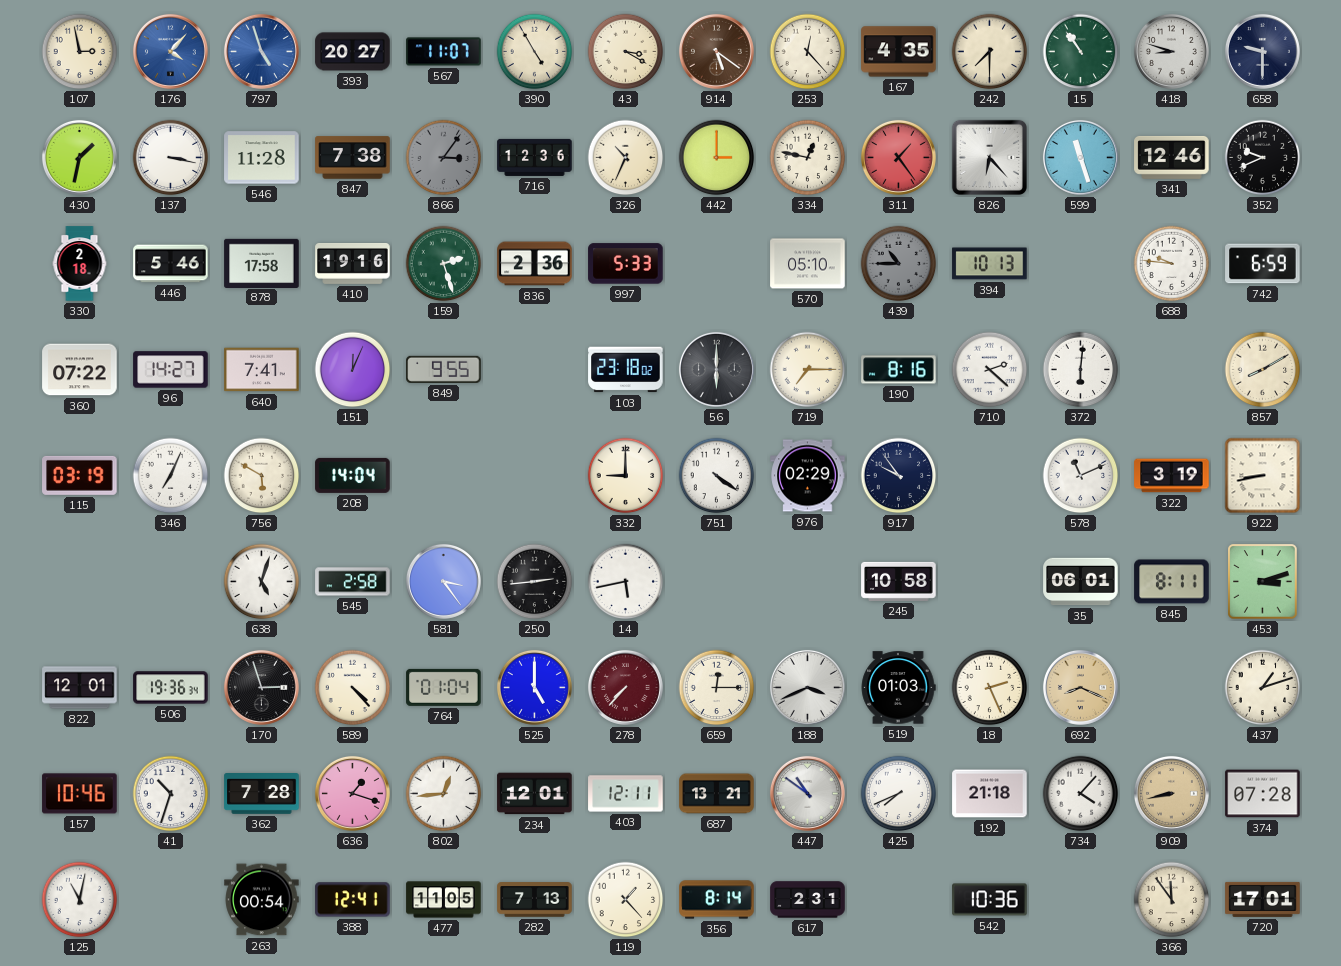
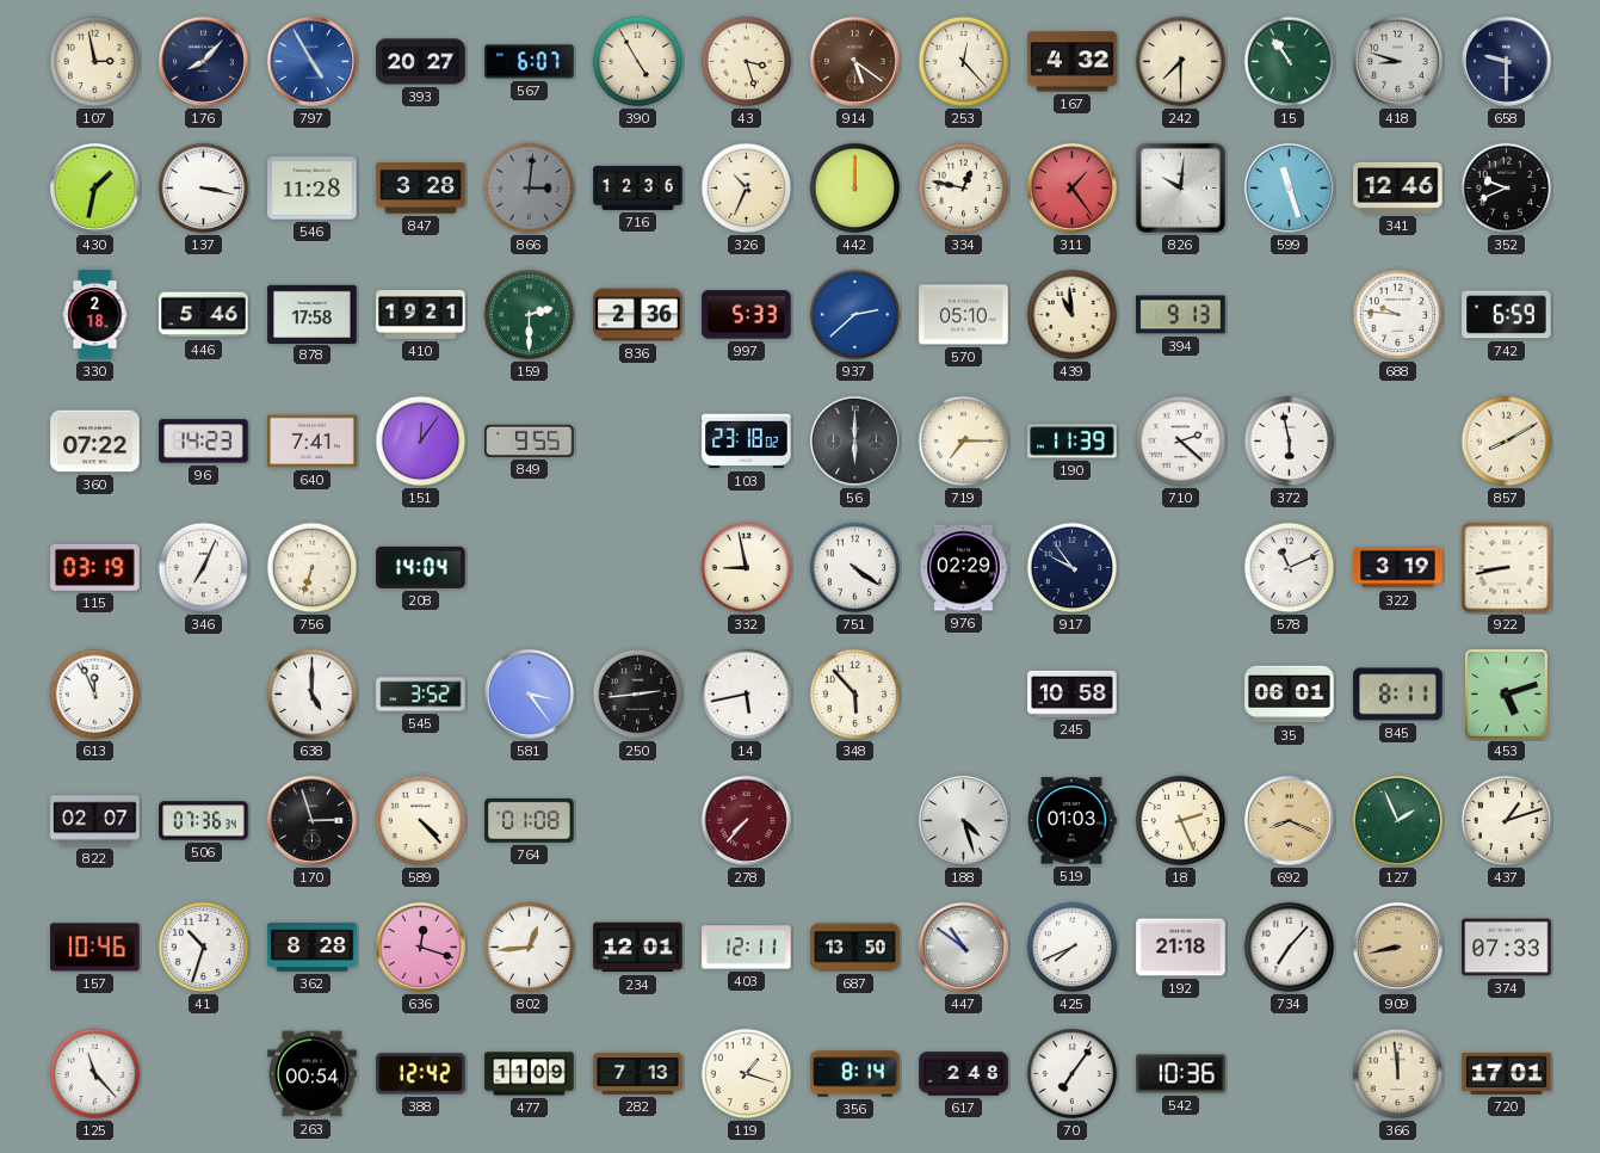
176: 4:07 -> 8:07 (203, 61)
176 dial: blue -> navy (203, 61)
797: 4:57 -> 4:55 (311, 61)
567: 11:07 -> 6:07 (530, 62)
43: 3:20 -> 3:27 (747, 62)
167: 4:35 -> 4:32 (1073, 62)
847: 7:38 -> 3:28 (421, 189)
866: 3:06 -> 3:01 (530, 189)
442: 3:00 -> 12:00 (855, 189)
826: 6:23 -> 10:01 (1180, 187)
410: 19:16 -> 19:21 (421, 315)
159: 2:27 -> 2:30 (530, 315)
937: none -> 2:38 (855, 315)
439: 10:45 -> 10:59 (1073, 315)
439 dial: grey -> cream (1073, 315)
394: 10:13 -> 9:13 (1181, 315)
96: 14:27 -> 14:23 (204, 442)
151: 12:04 -> 12:06 (421, 442)
190: 8:16 -> 11:39 (1073, 442)
372: 6:01 -> 5:58 (1290, 442)
756: 5:50 -> 6:33 (313, 568)
332: 9:00 -> 8:58 (747, 568)
613: none -> 11:56 (95, 695)
638: 5:03 -> 5:00 (313, 695)
545: 2:58 -> 3:52 (421, 695)
348: none -> 5:53 (855, 695)
453: 3:12 -> 5:12 (1507, 695)
822: 12:01 -> 02:07 (95, 821)
506: 19:36 -> 07:36 (204, 821)
764: 01:04 -> 01:08 (530, 820)
525: 5:00 -> none (534, 687)
659: 12:15 -> none (717, 688)
188: 3:41 -> 4:27 (963, 820)
127: none -> 1:56 (1398, 821)
362: 7:28 -> 8:28 (313, 948)
636: 1:18 -> 12:18 (420, 947)
687: 13:21 -> 13:50 (855, 948)
734: 4:07 -> 7:07 (1290, 948)
374: 07:28 -> 07:33 (1507, 948)
125: 11:02 -> 11:23 (95, 1074)
388: 12:41 -> 12:42 (421, 1074)
477: 11:05 -> 11:09 (530, 1074)
119: 1:23 -> 1:18 (747, 1074)
617: 2:31 -> 2:48 (964, 1074)
70: none -> 7:06 (1073, 1074)
366: 11:54 -> 11:59 (1398, 1074)
